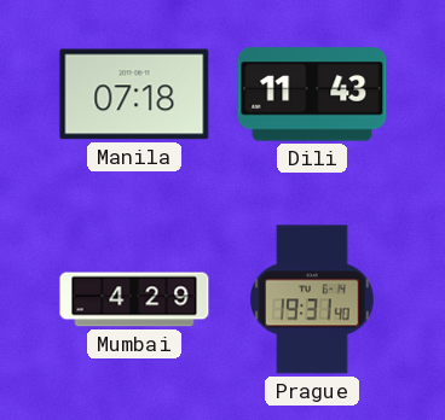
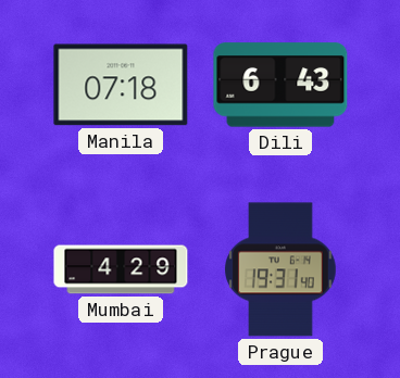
Dili: 11:43 -> 6:43 (280, 85)
